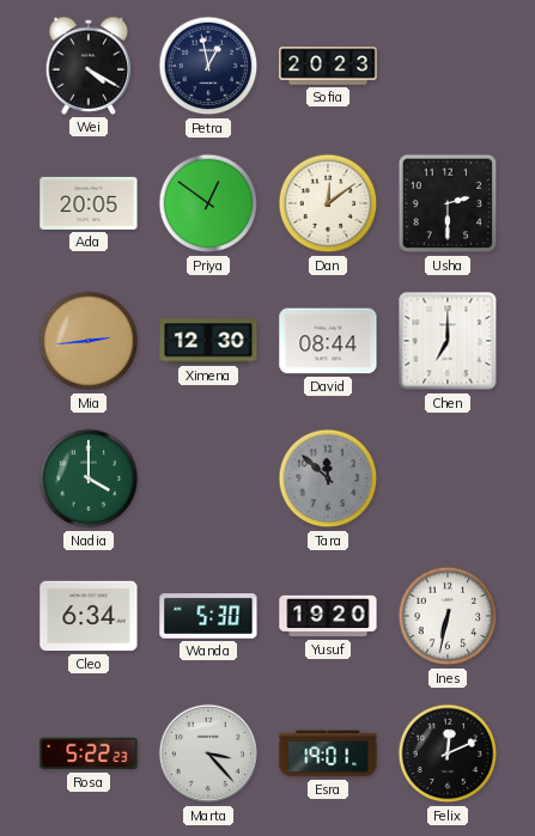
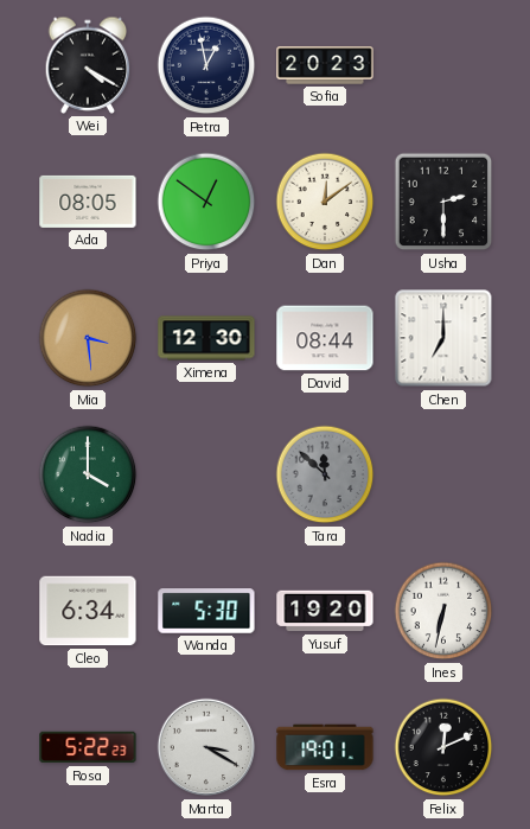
Ada: 20:05 -> 08:05 (88, 202)
Mia: 2:44 -> 3:29 (88, 338)
Marta: 3:23 -> 3:20 (206, 747)
